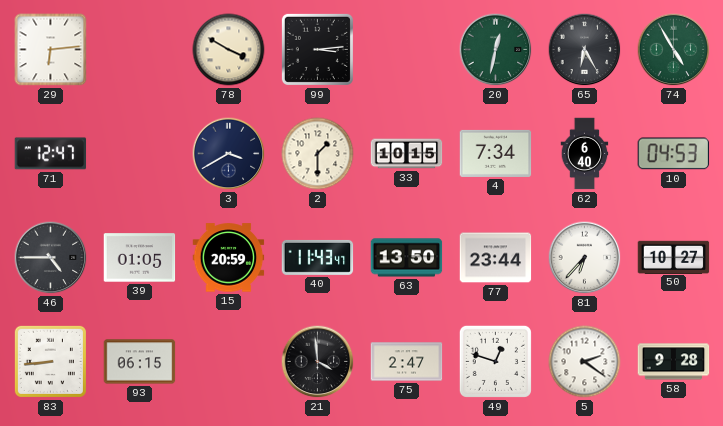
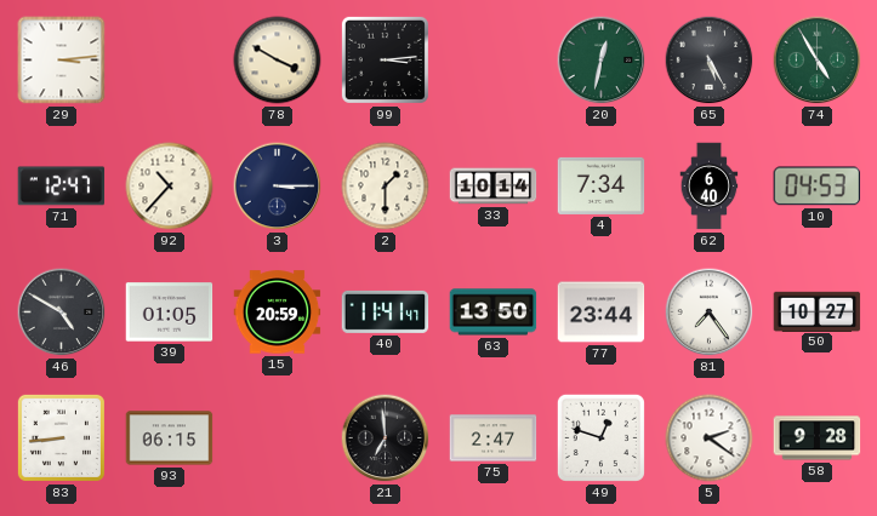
29: 6:14 -> 3:14 (62, 61)
65: 6:25 -> 5:25 (710, 61)
92: none -> 10:37 (170, 187)
3: 3:40 -> 3:15 (278, 187)
33: 10:15 -> 10:14 (494, 187)
46: 4:45 -> 4:50 (62, 313)
40: 11:43 -> 11:41 (386, 311)
81: 6:37 -> 7:24 (710, 313)
21: 3:59 -> 6:59 (386, 438)
